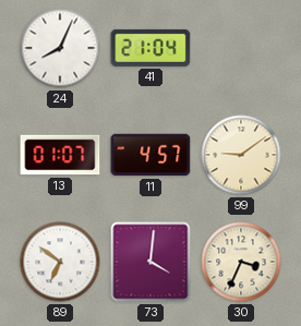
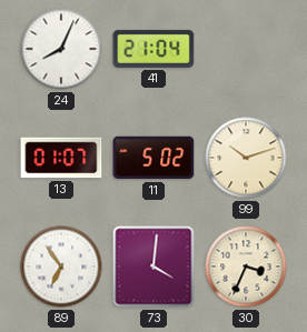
11: 4:57 -> 5:02 (153, 158)
99: 9:09 -> 10:12 (246, 158)
89: 6:51 -> 6:54 (61, 266)
